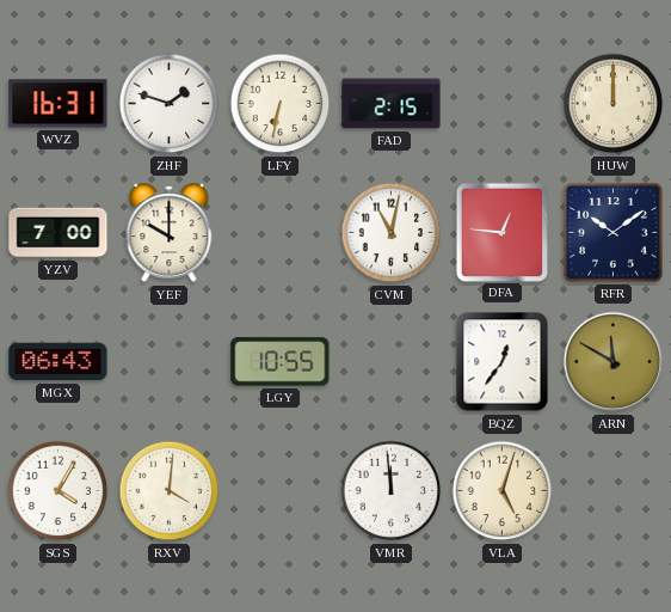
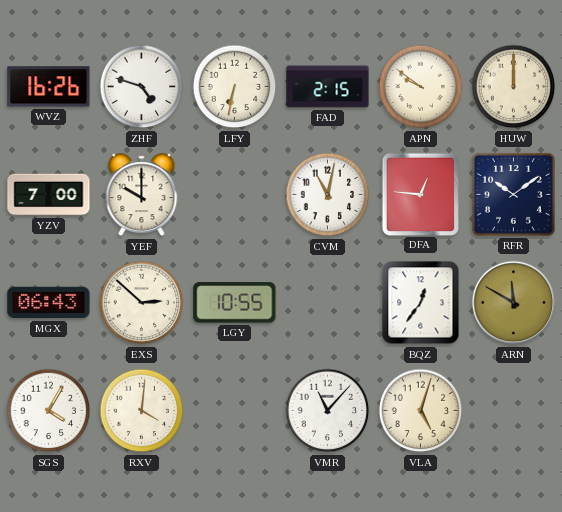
WVZ: 16:31 -> 16:26 (49, 87)
ZHF: 1:48 -> 4:48 (142, 87)
APN: none -> 9:51 (421, 87)
EXS: none -> 2:52 (142, 303)
VMR: 11:59 -> 11:07 (328, 411)
